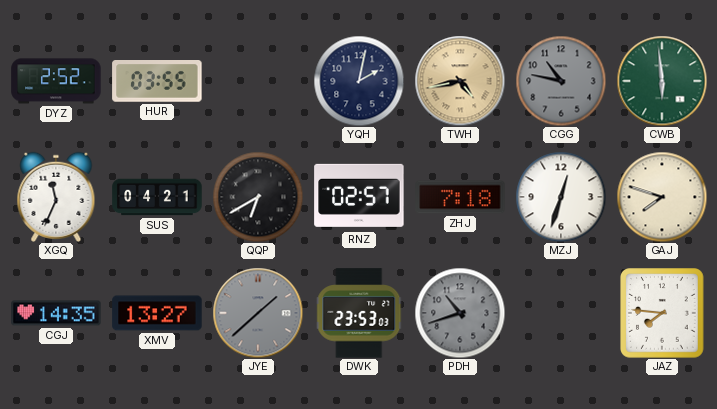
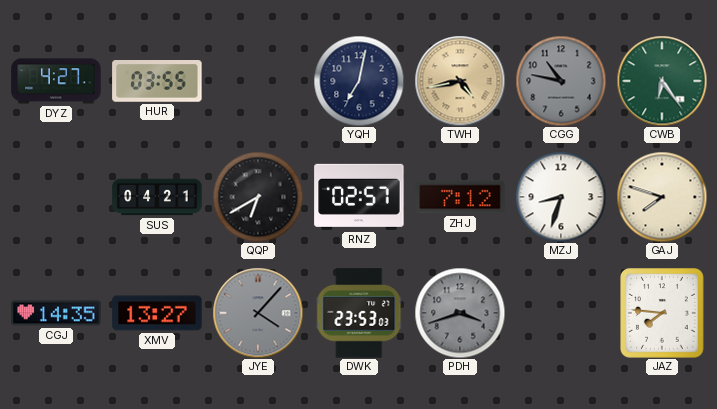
DYZ: 2:52 -> 4:27 (56, 81)
YQH: 2:02 -> 7:02 (359, 81)
CWB: 5:59 -> 6:24 (662, 81)
XGQ: 11:34 -> none (56, 197)
ZHJ: 7:18 -> 7:12 (460, 197)
MZJ: 12:33 -> 8:33 (561, 197)
JYE: 1:38 -> 4:07 (258, 313)
PDH: 10:42 -> 3:42 (460, 313)
